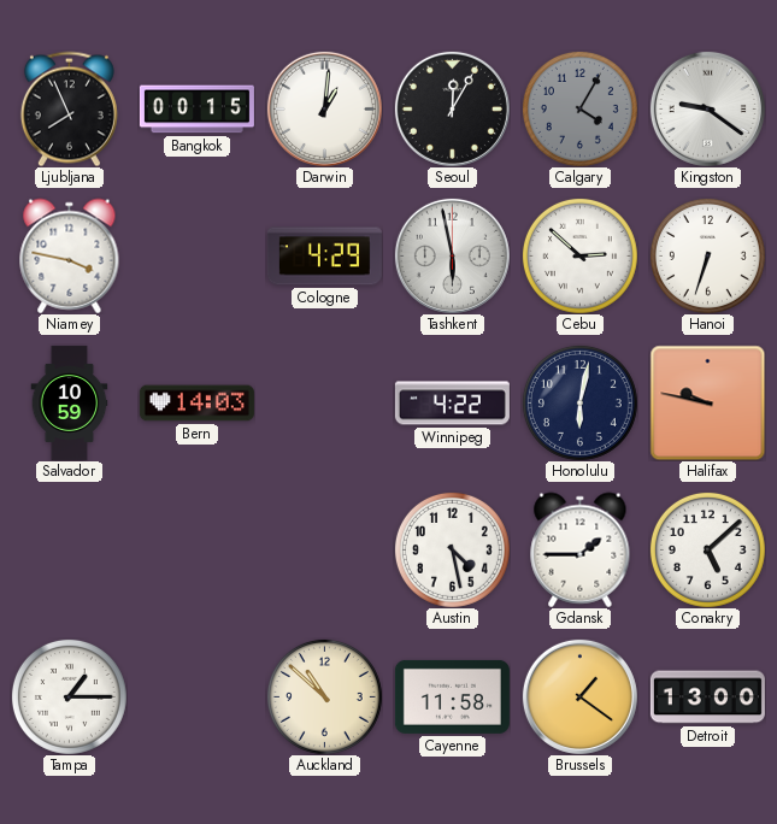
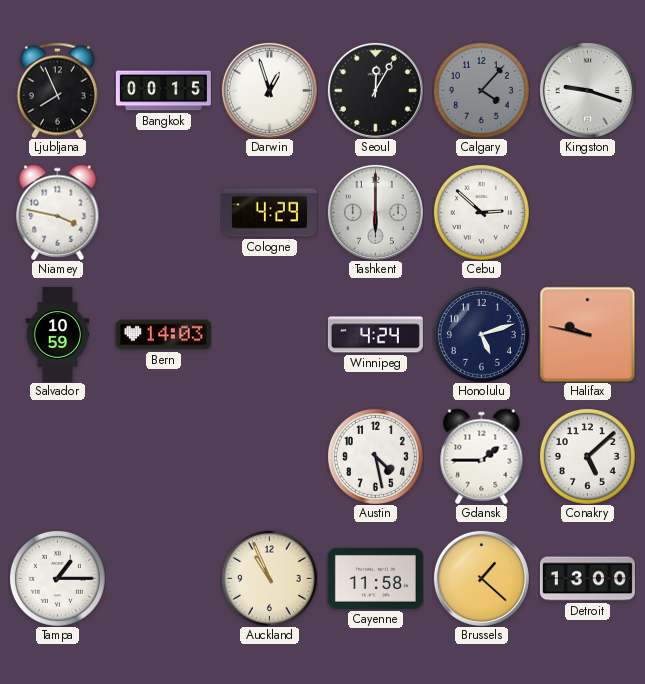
Darwin: 1:01 -> 12:57 (269, 90)
Calgary: 4:05 -> 4:07 (481, 90)
Kingston: 9:21 -> 9:18 (587, 90)
Tashkent: 5:58 -> 6:00 (375, 212)
Hanoi: 6:33 -> none (707, 255)
Winnipeg: 4:22 -> 4:24 (375, 335)
Honolulu: 6:02 -> 5:12 (481, 334)
Auckland: 10:52 -> 10:56 (269, 578)
Brussels: 1:21 -> 1:22 (481, 578)
